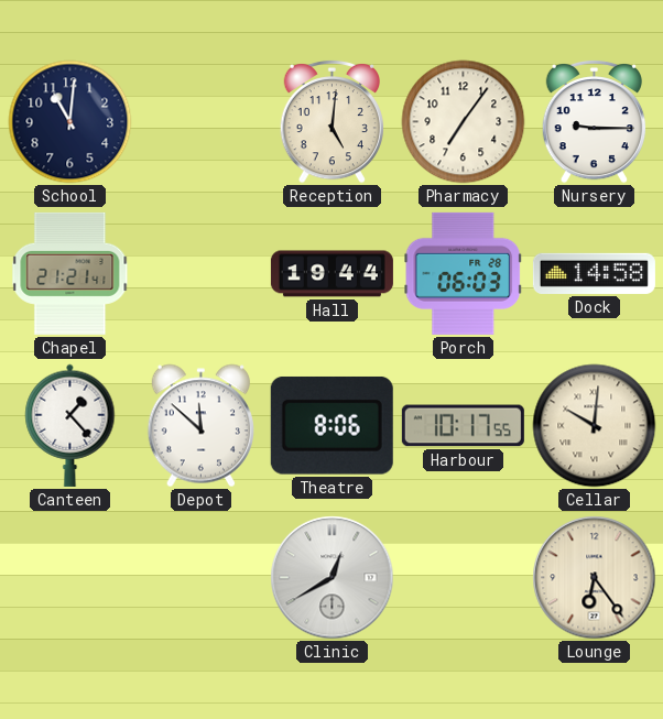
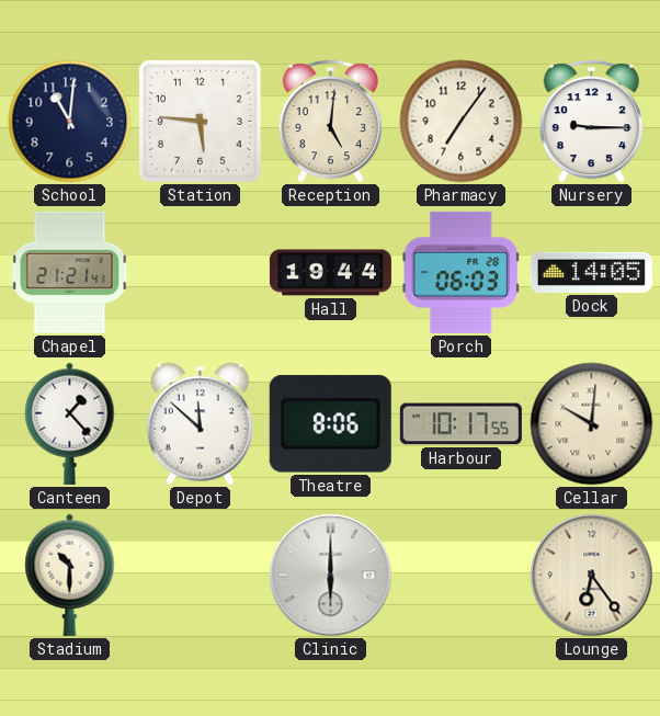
Station: none -> 5:46 (200, 121)
Dock: 14:58 -> 14:05 (591, 272)
Stadium: none -> 10:30 (70, 575)
Clinic: 12:40 -> 6:00 (331, 576)
